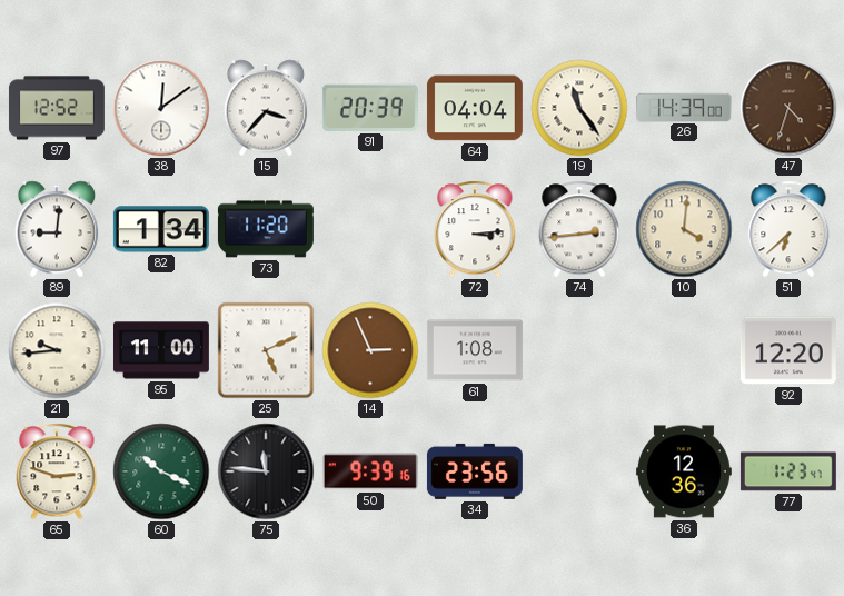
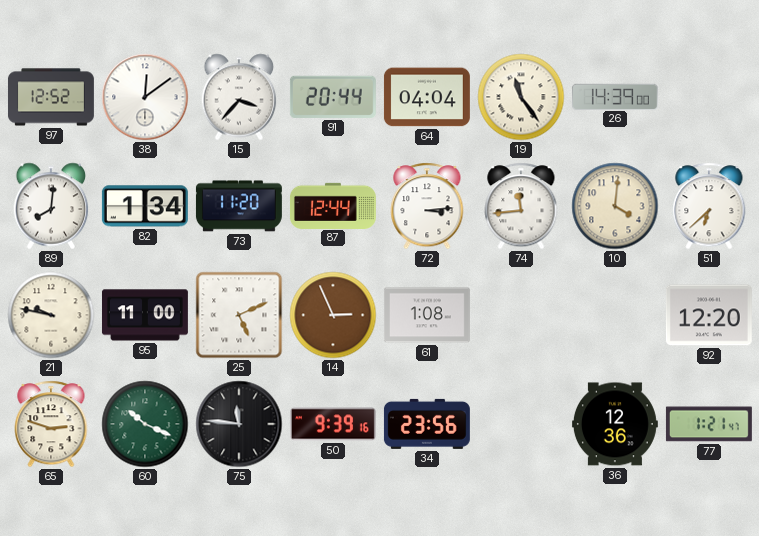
91: 20:39 -> 20:44 (333, 97)
47: 4:33 -> none (788, 108)
89: 9:01 -> 8:01 (51, 206)
87: none -> 12:44 (333, 205)
74: 2:44 -> 11:44 (521, 206)
21: 9:44 -> 9:47 (51, 315)
77: 1:23 -> 1:21 (709, 424)
